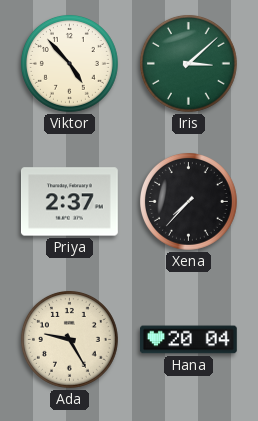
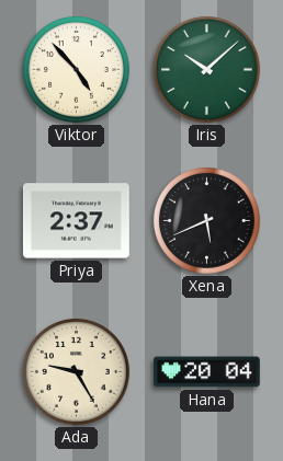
Iris: 3:08 -> 10:08 (206, 69)
Xena: 7:37 -> 5:41 (206, 220)
